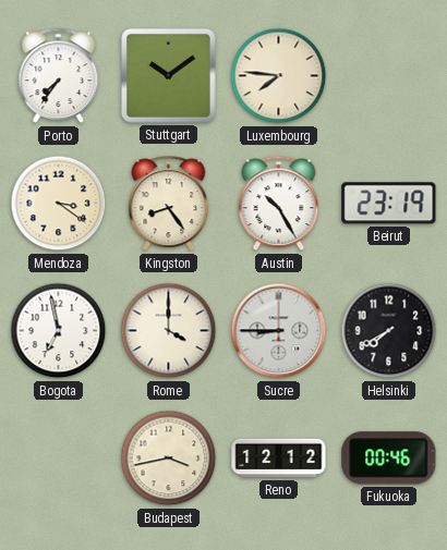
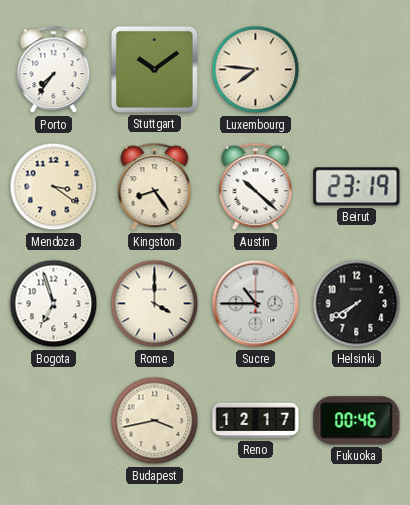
Austin: 10:25 -> 10:22 (256, 187)
Bogota: 6:58 -> 6:57 (54, 304)
Sucre: 8:45 -> 10:45 (256, 304)
Reno: 12:12 -> 12:17 (256, 421)
